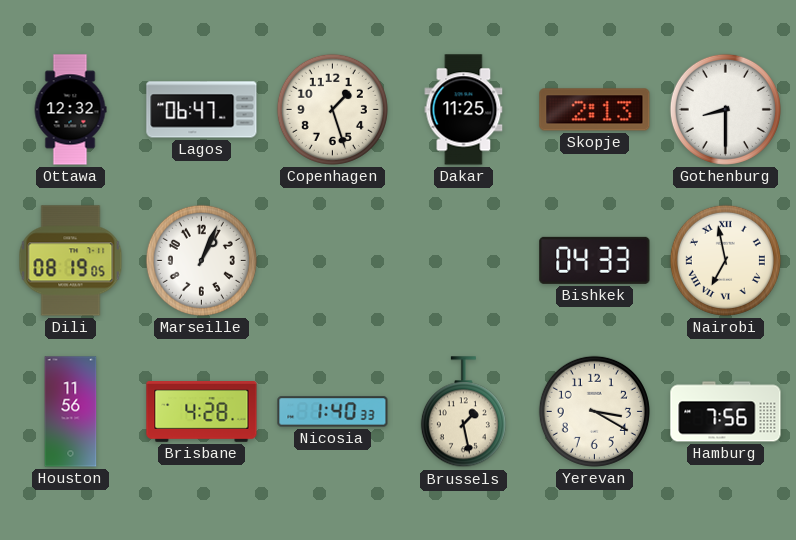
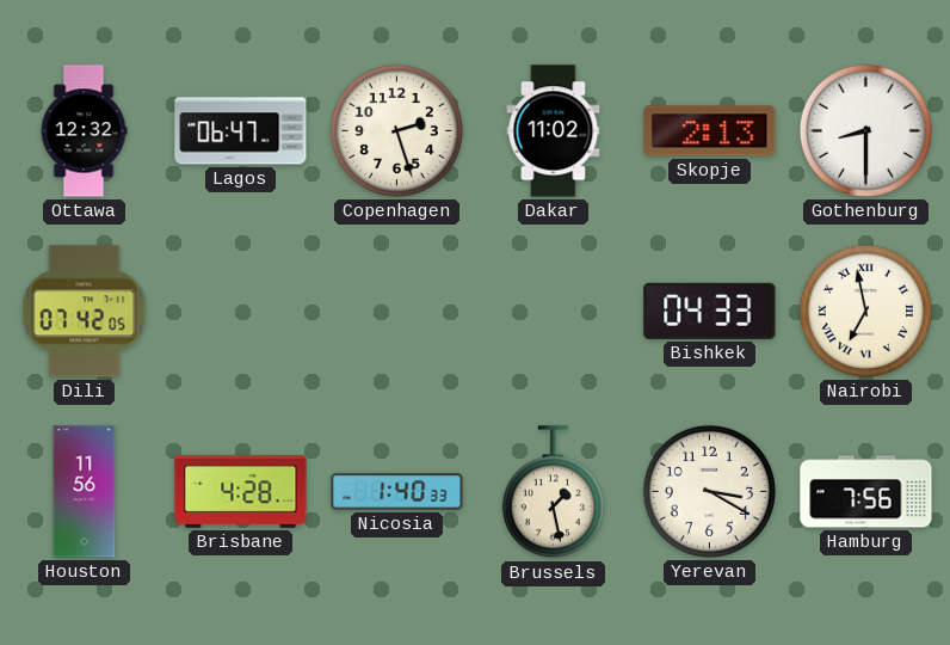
Copenhagen: 1:27 -> 2:27 (396, 130)
Dakar: 11:25 -> 11:02 (554, 131)
Dili: 08:19 -> 07:42 (85, 312)
Marseille: 1:04 -> none (201, 260)
